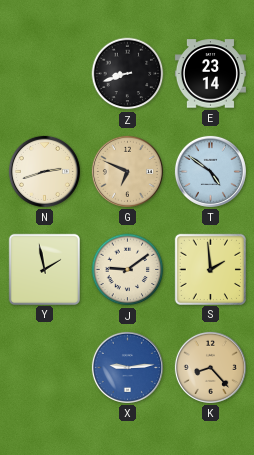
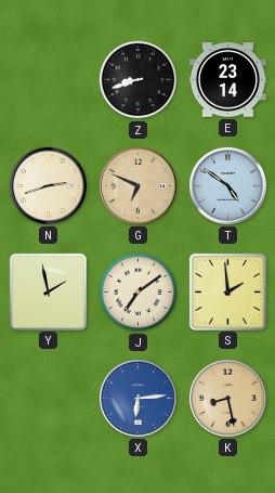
J: 9:09 -> 7:09 (139, 293)
X: 9:14 -> 6:14 (137, 398)
K: 8:23 -> 8:28 (227, 398)
